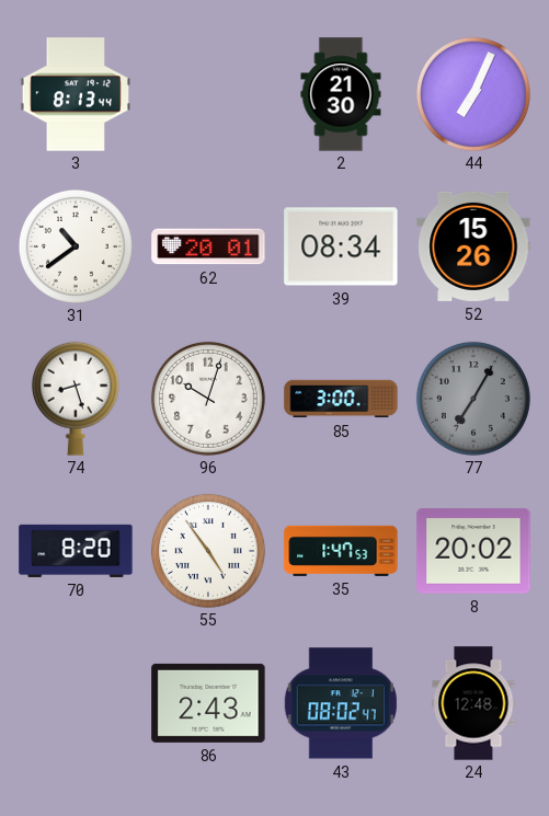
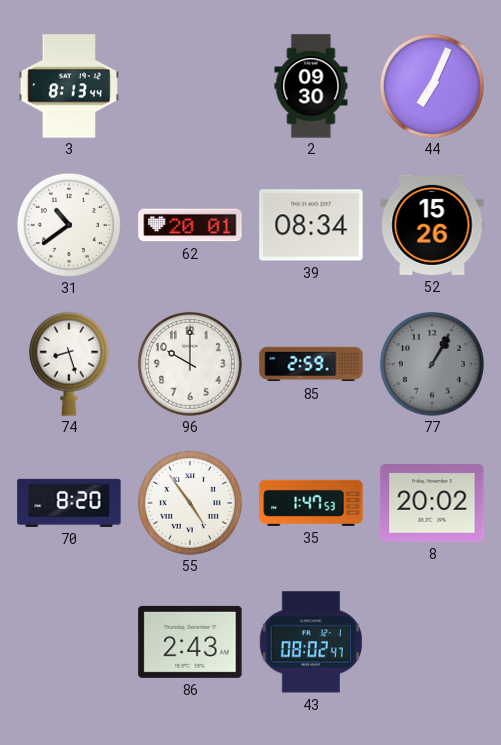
2: 21:30 -> 09:30 (311, 86)
96: 10:03 -> 10:00 (190, 364)
85: 3:00 -> 2:59 (311, 364)
77: 7:05 -> 1:05 (432, 364)
24: 12:48 -> none (473, 703)
